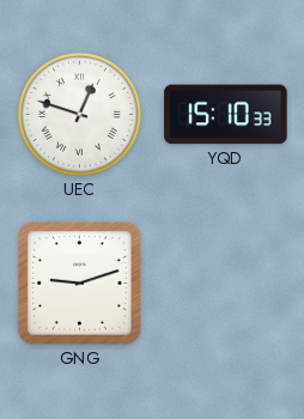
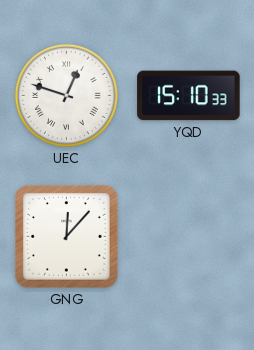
GNG: 9:12 -> 12:07 (67, 237)
